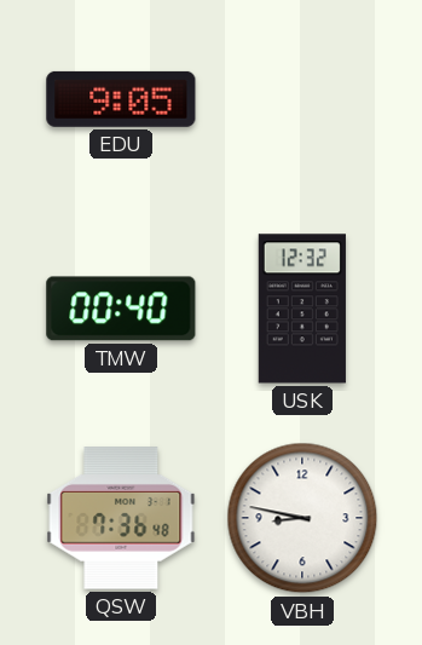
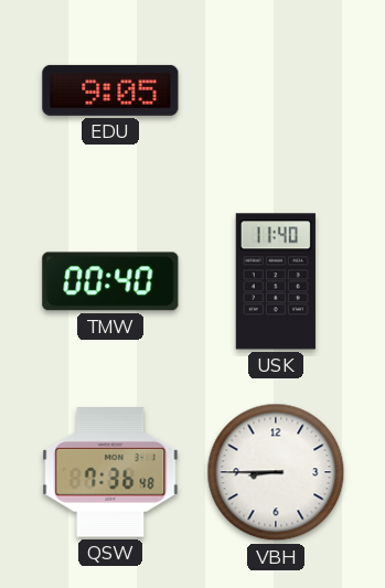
USK: 12:32 -> 11:40 (276, 281)
VBH: 8:47 -> 8:45 (276, 472)
